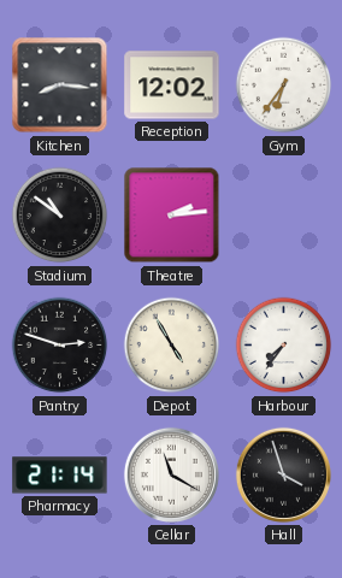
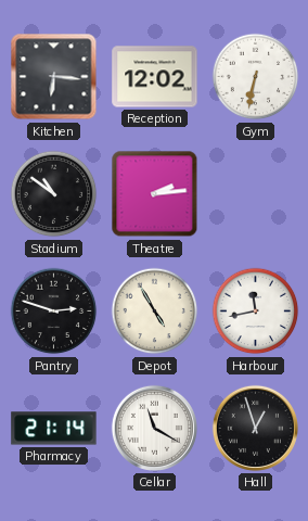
Kitchen: 8:16 -> 6:16 (54, 77)
Gym: 6:36 -> 6:32 (256, 77)
Harbour: 7:36 -> 11:43 (256, 312)
Hall: 3:57 -> 12:57 (255, 428)
